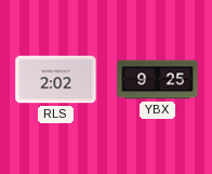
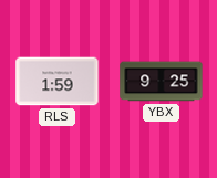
RLS: 2:02 -> 1:59 (58, 82)
